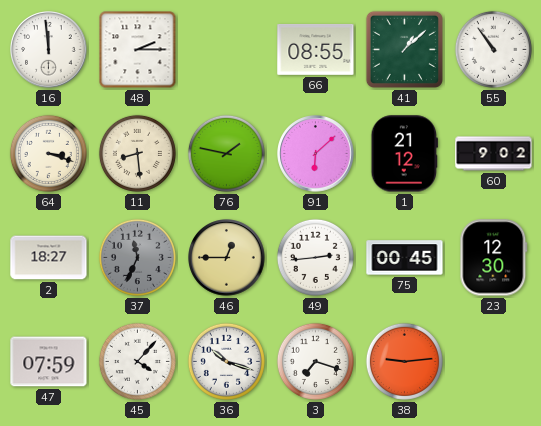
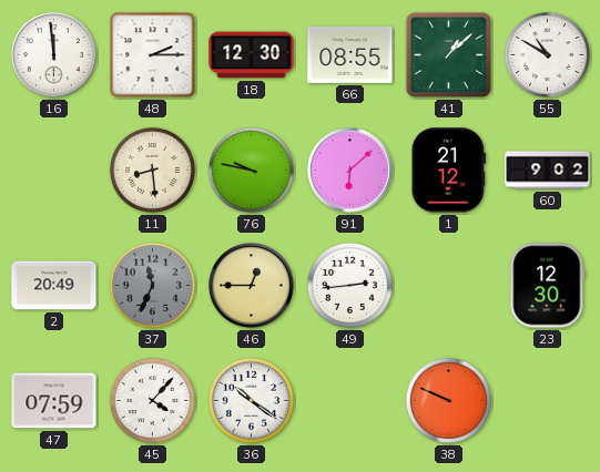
18: none -> 12:30 (252, 55)
55: 10:54 -> 10:50 (547, 54)
64: 3:18 -> none (48, 153)
76: 1:47 -> 9:47 (251, 170)
2: 18:27 -> 20:49 (54, 286)
75: 00:45 -> none (405, 258)
36: 10:18 -> 10:21 (251, 400)
3: 7:18 -> none (315, 361)
38: 9:14 -> 9:49 (448, 400)
